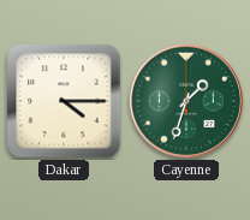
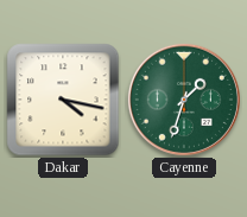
Dakar: 4:15 -> 4:17 (63, 100)
